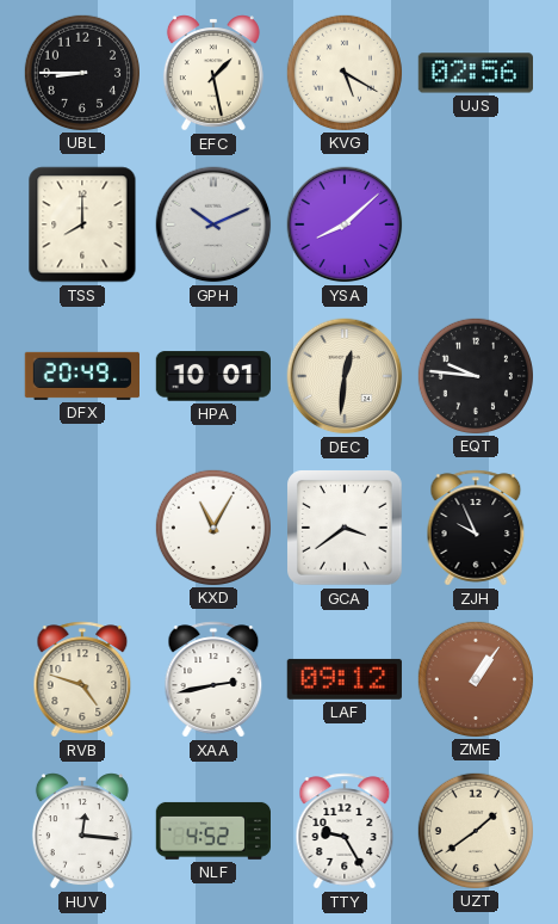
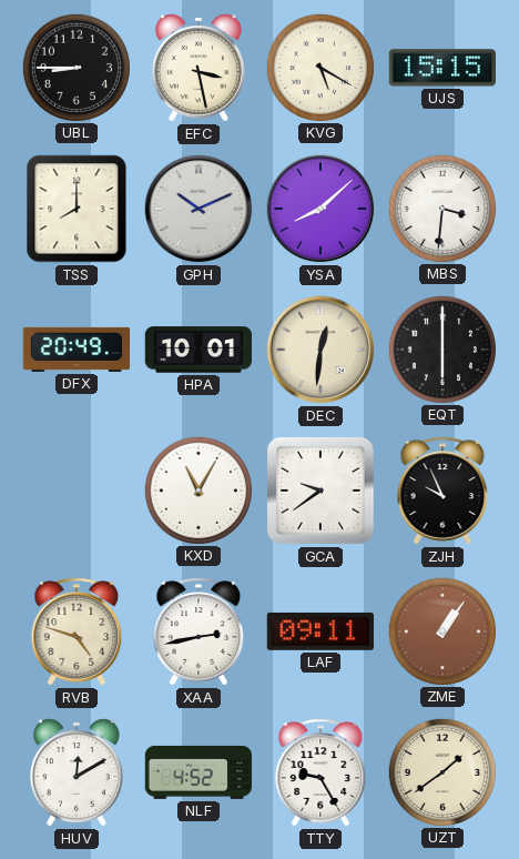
EFC: 1:28 -> 3:28 (199, 68)
UJS: 02:56 -> 15:15 (441, 68)
MBS: none -> 3:31 (441, 208)
EQT: 9:46 -> 6:00 (441, 348)
GCA: 3:39 -> 9:39 (322, 492)
LAF: 09:12 -> 09:11 (320, 631)
HUV: 12:16 -> 12:10 (77, 772)
